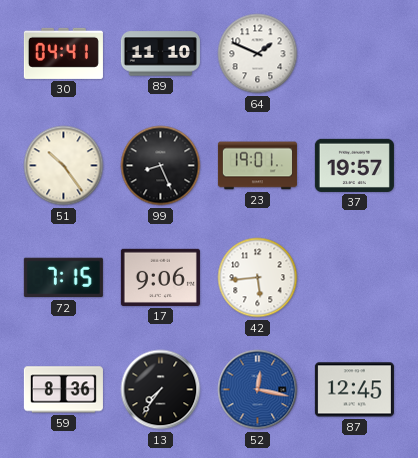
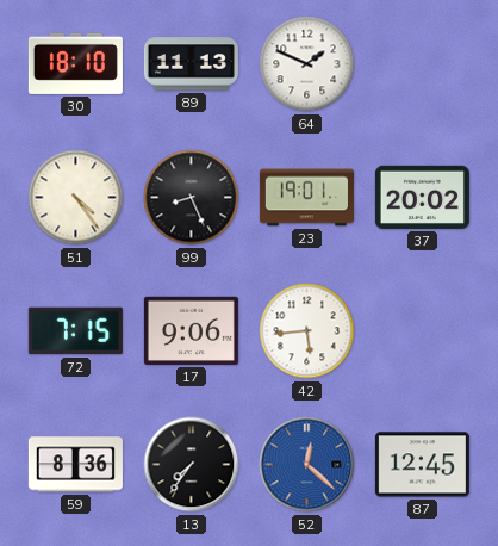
30: 04:41 -> 18:10 (75, 63)
89: 11:10 -> 11:13 (191, 64)
51: 10:24 -> 4:24 (76, 198)
37: 19:57 -> 20:02 (422, 197)
52: 12:17 -> 12:22 (307, 465)
